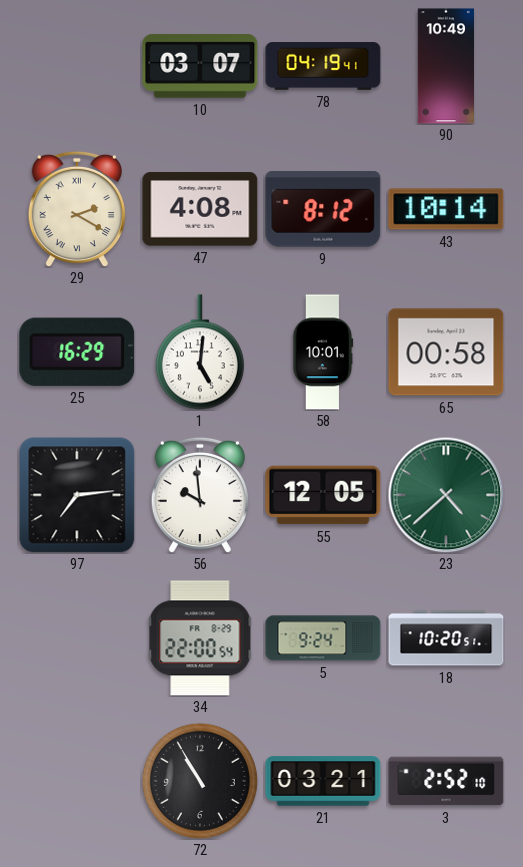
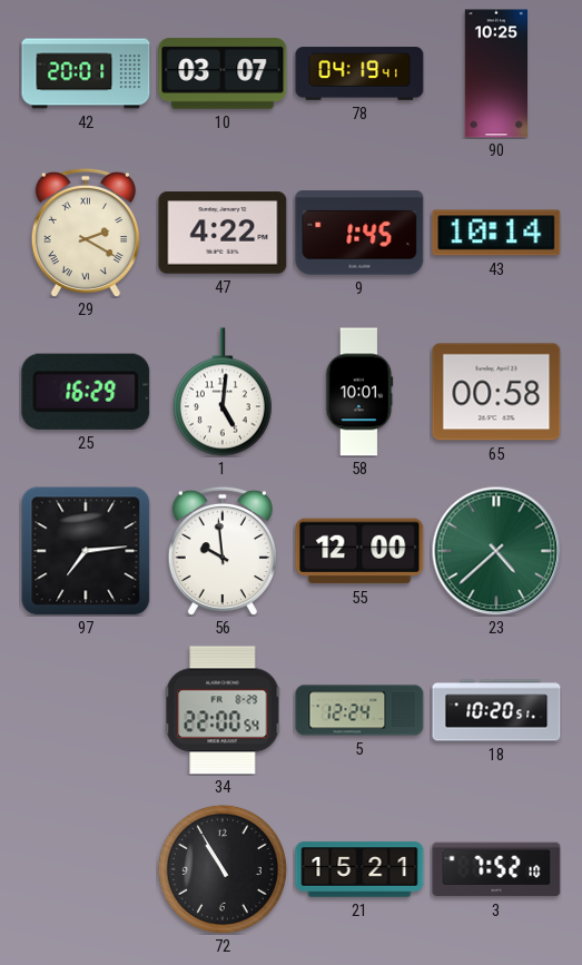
42: none -> 20:01 (86, 73)
90: 10:49 -> 10:25 (495, 73)
47: 4:08 -> 4:22 (223, 233)
9: 8:12 -> 1:45 (359, 233)
55: 12:05 -> 12:00 (359, 551)
5: 9:24 -> 12:24 (359, 710)
21: 03:21 -> 15:21 (359, 869)
3: 2:52 -> 7:52 (496, 869)
